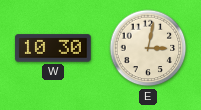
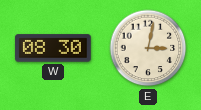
W: 10:30 -> 08:30 (53, 48)
